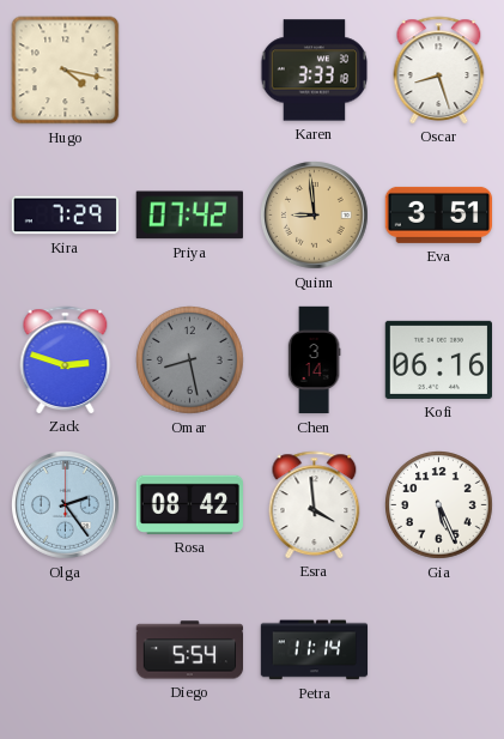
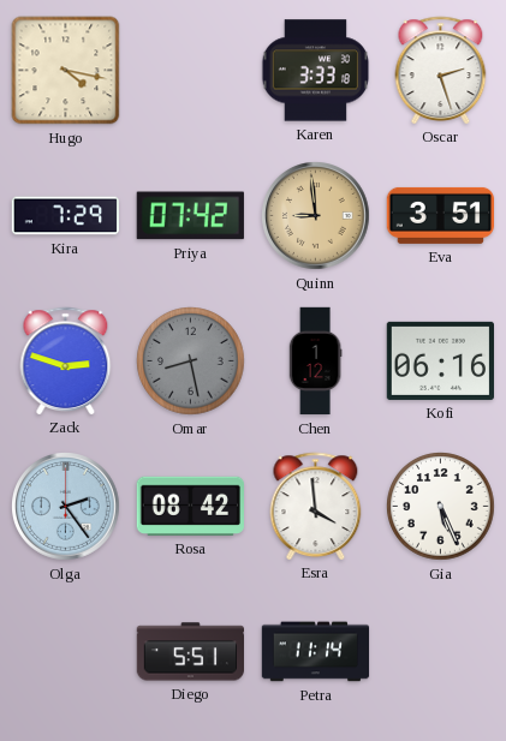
Oscar: 8:27 -> 2:27 (441, 70)
Chen: 3:14 -> 1:12 (315, 361)
Diego: 5:54 -> 5:51 (191, 652)
